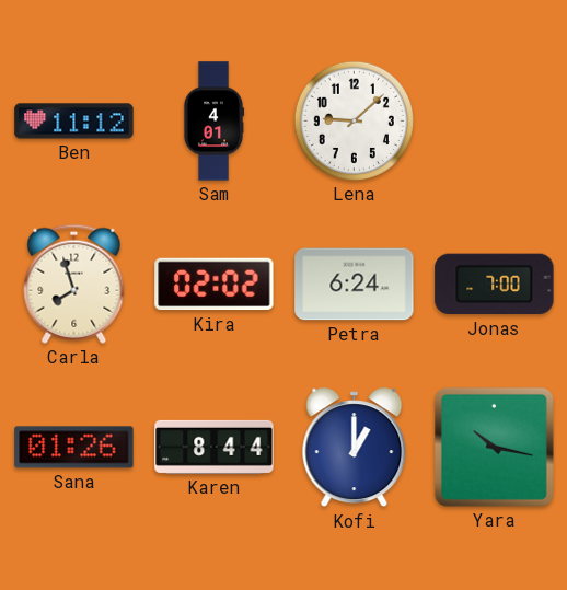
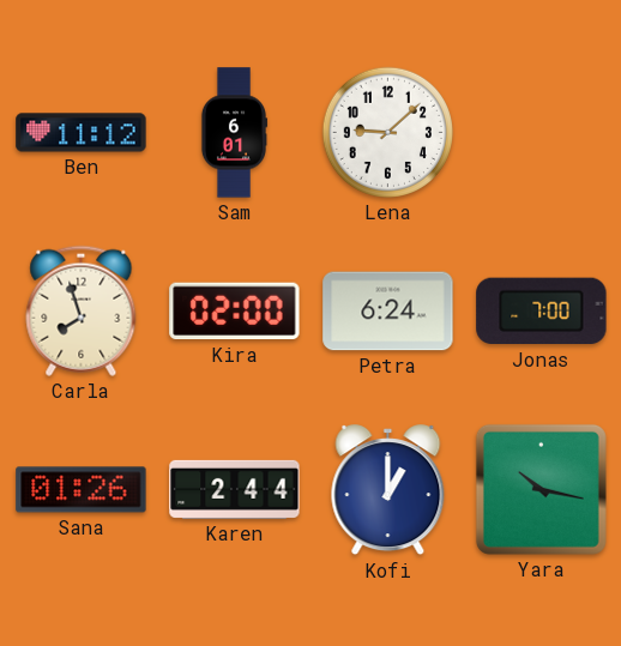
Sam: 4:01 -> 6:01 (234, 133)
Kira: 02:02 -> 02:00 (235, 312)
Karen: 8:44 -> 2:44 (235, 489)
